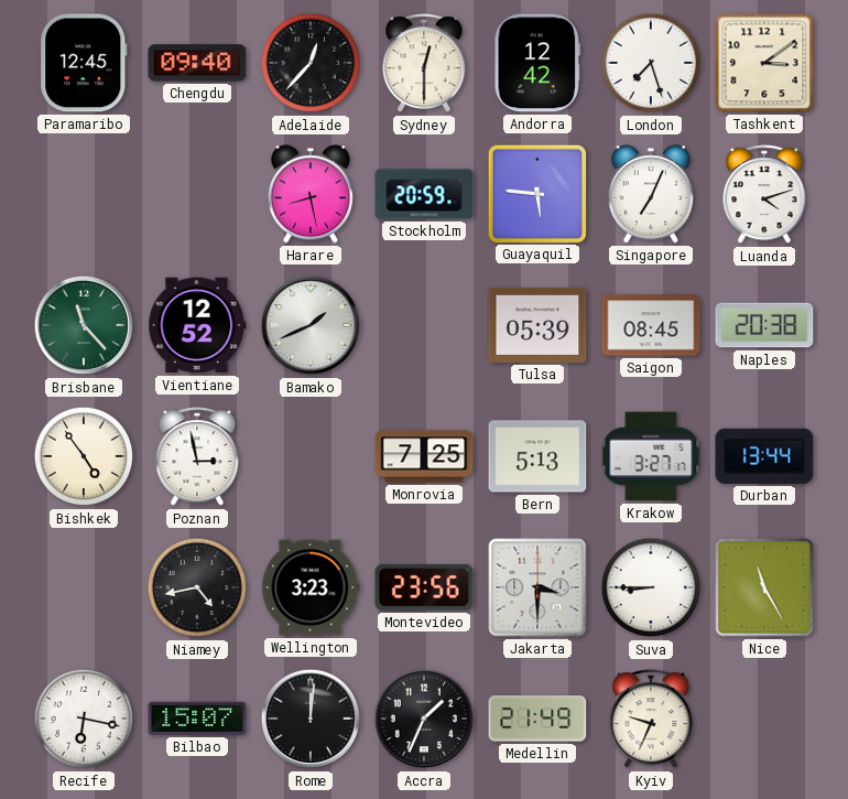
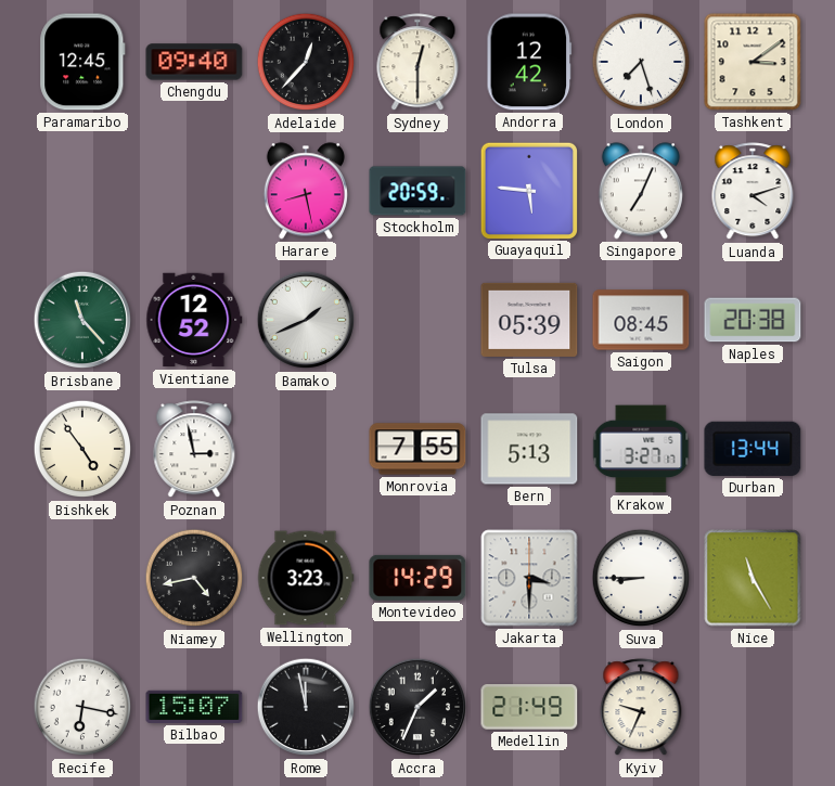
Monrovia: 7:25 -> 7:55 (418, 449)
Montevideo: 23:56 -> 14:29 (418, 578)
Rome: 12:01 -> 11:58 (306, 707)
